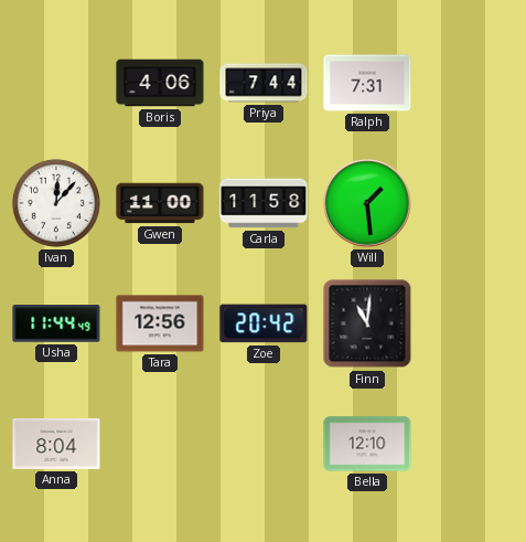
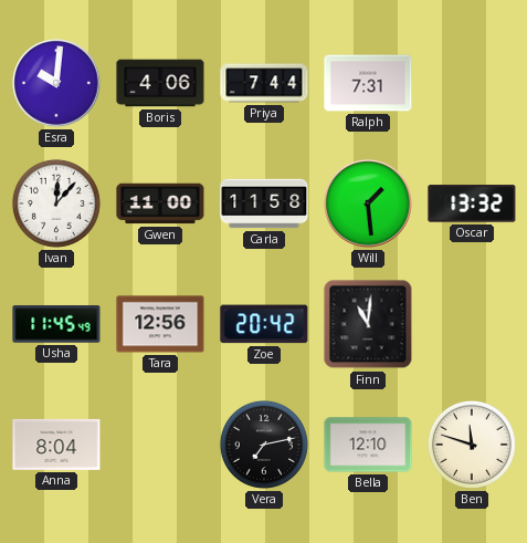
Esra: none -> 10:01 (56, 83)
Oscar: none -> 13:32 (472, 203)
Usha: 11:44 -> 11:45 (56, 324)
Vera: none -> 7:13 (264, 445)
Ben: none -> 11:48 (472, 445)
